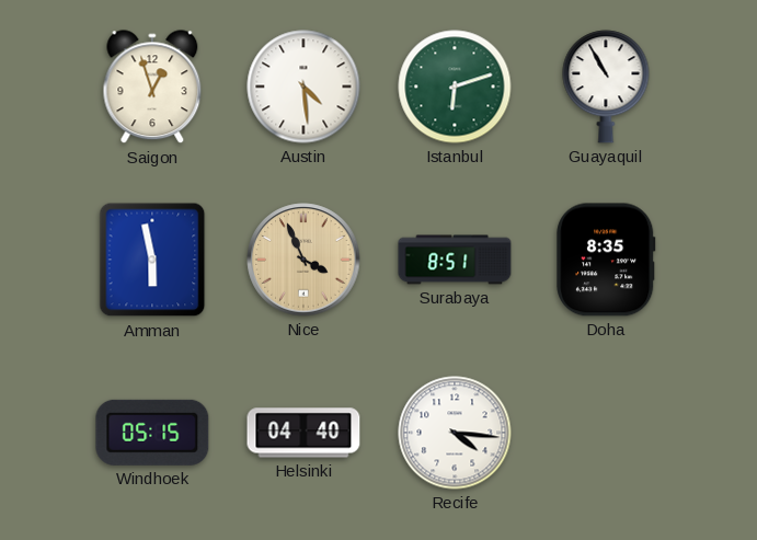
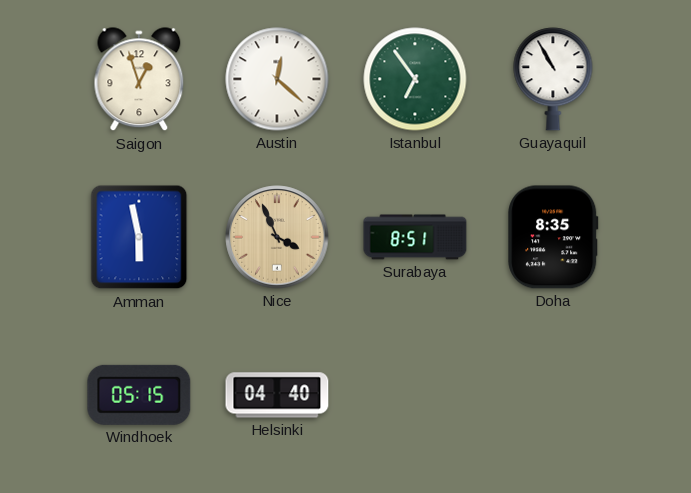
Austin: 4:29 -> 12:22 (277, 79)
Istanbul: 6:12 -> 6:54 (415, 79)
Recife: 4:16 -> none (455, 433)
